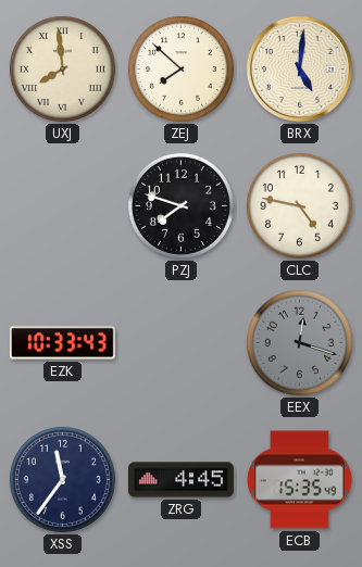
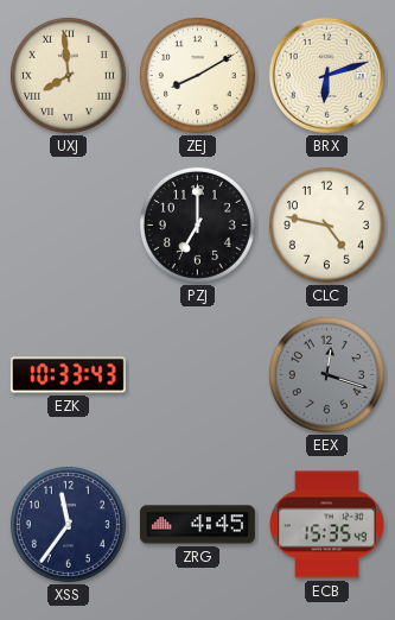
ZEJ: 7:52 -> 8:10 (197, 75)
BRX: 5:01 -> 6:12 (326, 75)
PZJ: 7:48 -> 7:00 (197, 224)
